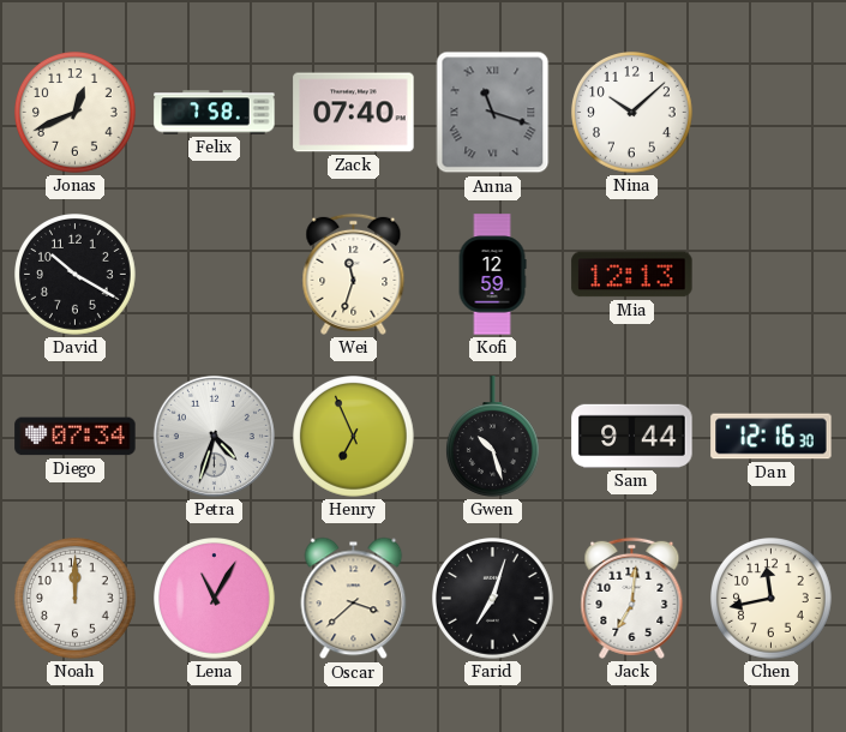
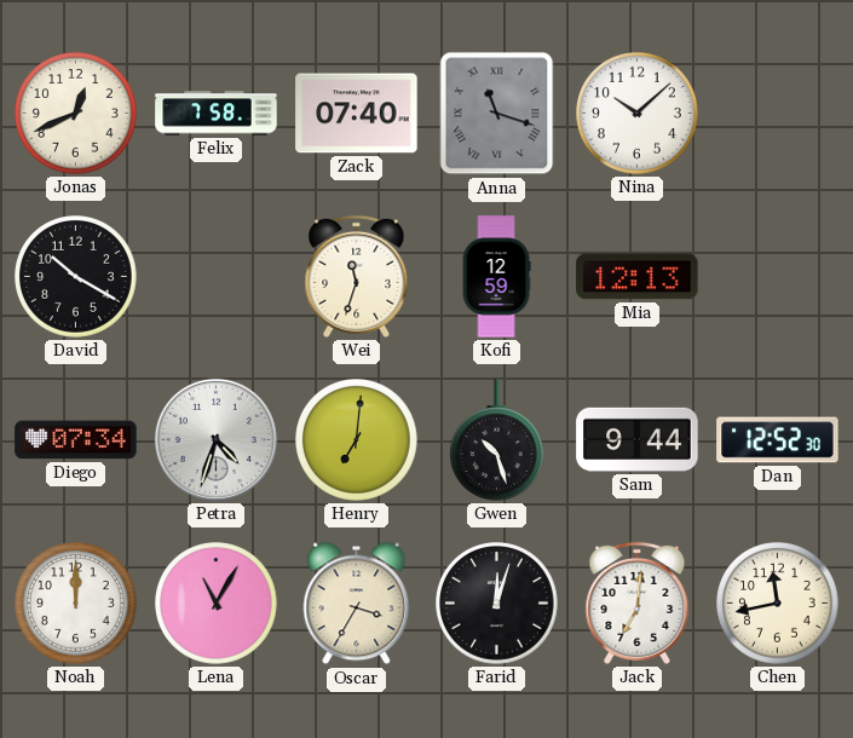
Henry: 6:56 -> 7:01 (357, 440)
Dan: 12:16 -> 12:52 (778, 440)
Oscar: 3:38 -> 3:35 (357, 604)
Farid: 7:03 -> 12:03 (497, 604)
